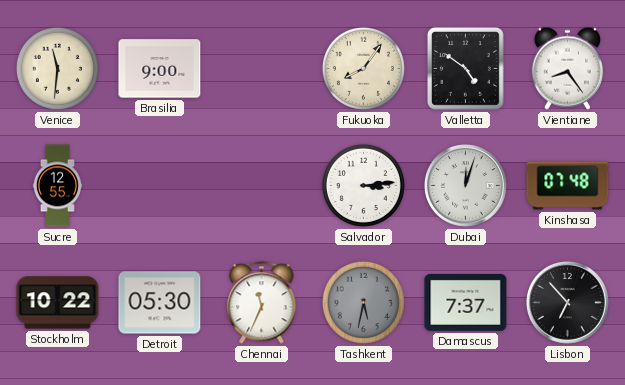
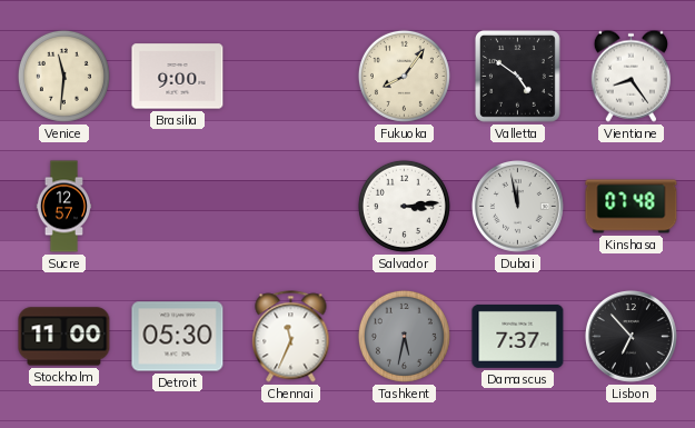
Sucre: 12:55 -> 12:57 (64, 207)
Dubai: 12:03 -> 11:58 (517, 206)
Stockholm: 10:22 -> 11:00 (64, 337)
